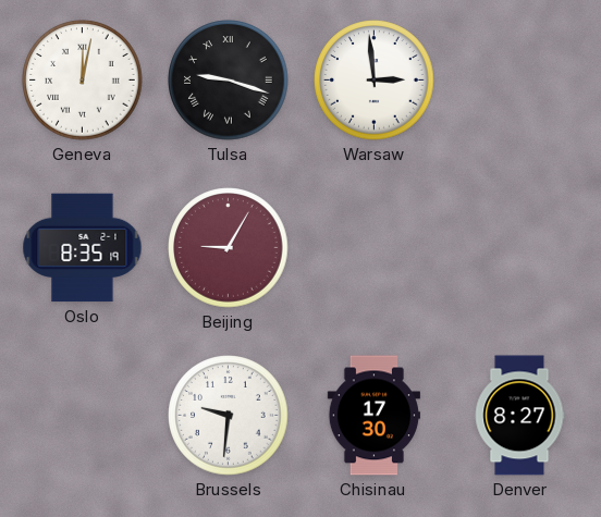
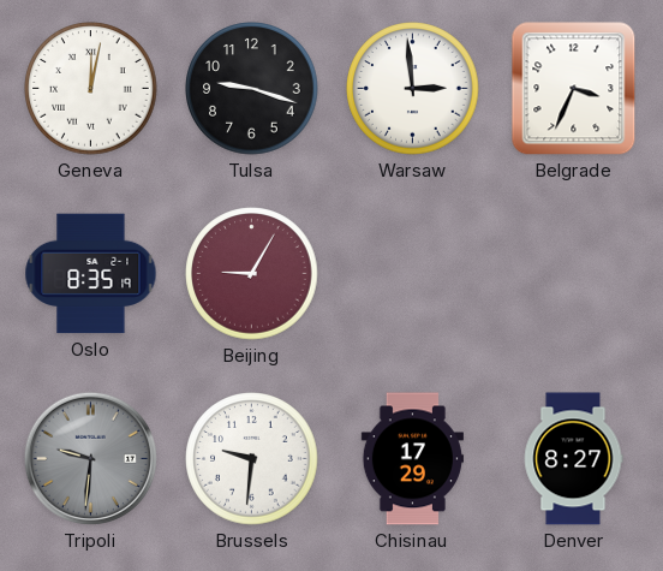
Tulsa numerals: Roman -> Arabic (252, 89)
Belgrade: none -> 3:34 (574, 89)
Tripoli: none -> 9:31 (90, 458)
Chisinau: 17:30 -> 17:29 (412, 459)
